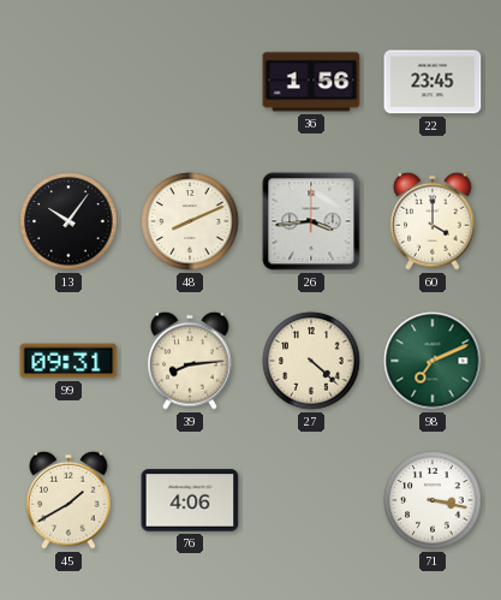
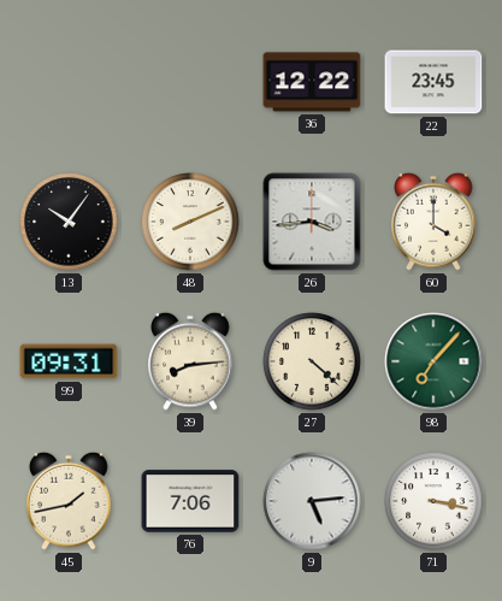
36: 1:56 -> 12:22 (312, 82)
98: 7:11 -> 7:07 (433, 361)
45: 1:40 -> 1:43 (69, 501)
76: 4:06 -> 7:06 (190, 501)
9: none -> 5:14 (312, 501)
